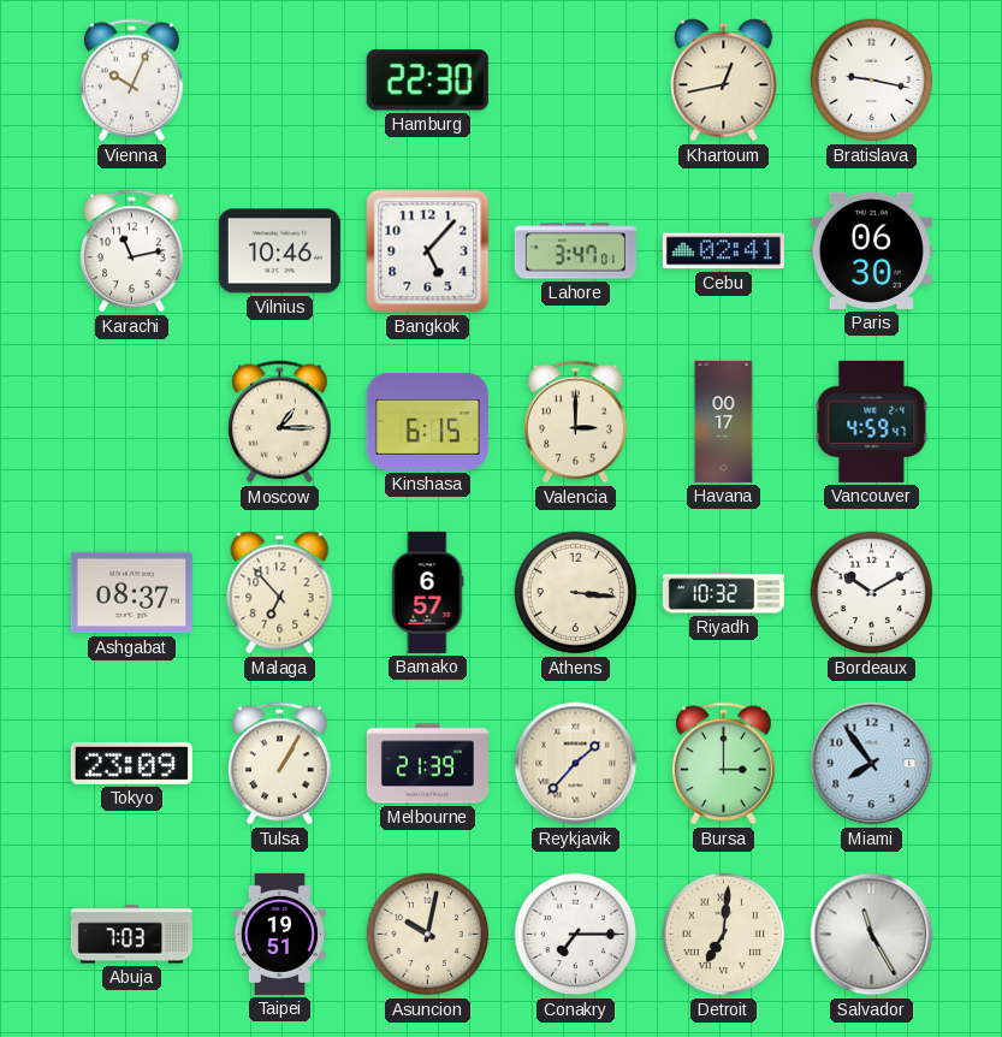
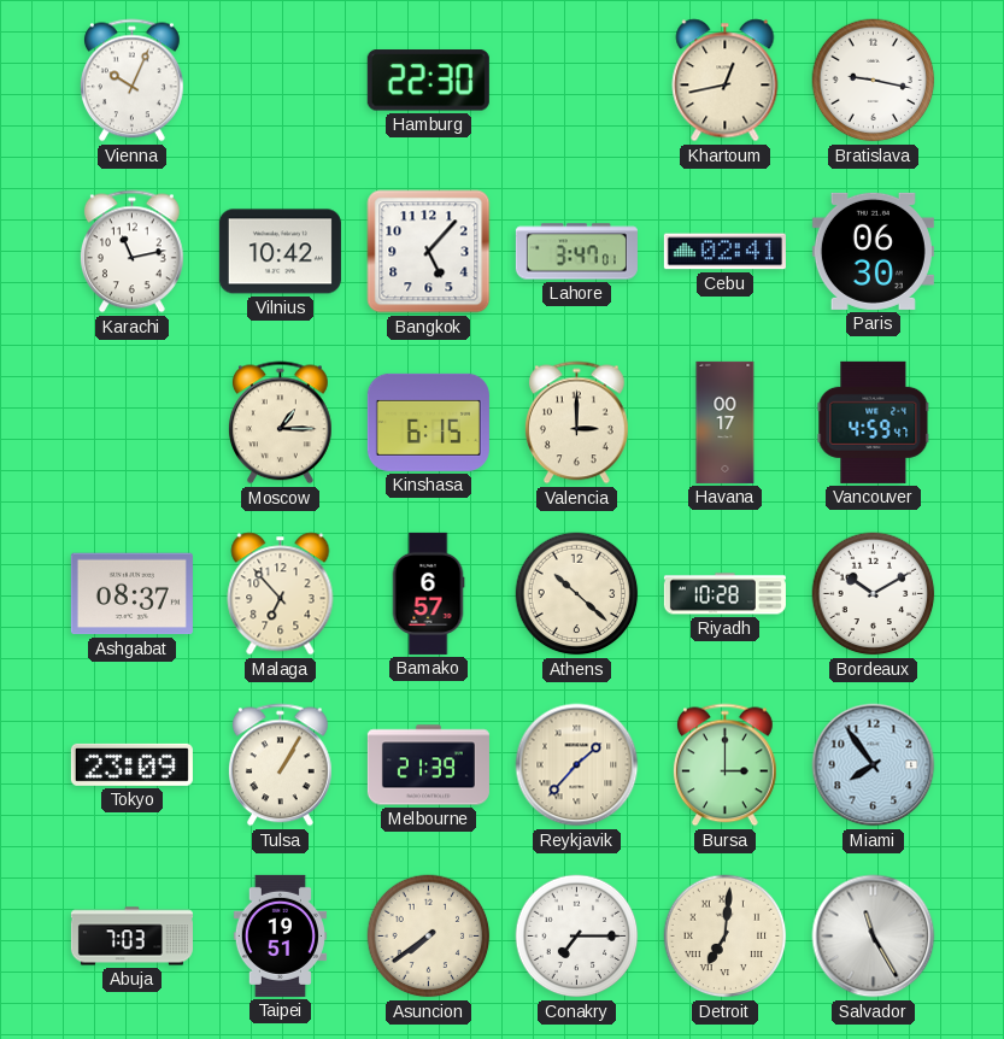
Vilnius: 10:46 -> 10:42 (280, 252)
Athens: 3:16 -> 10:22 (577, 594)
Riyadh: 10:32 -> 10:28 (724, 594)
Asuncion: 10:02 -> 7:39 (429, 937)
